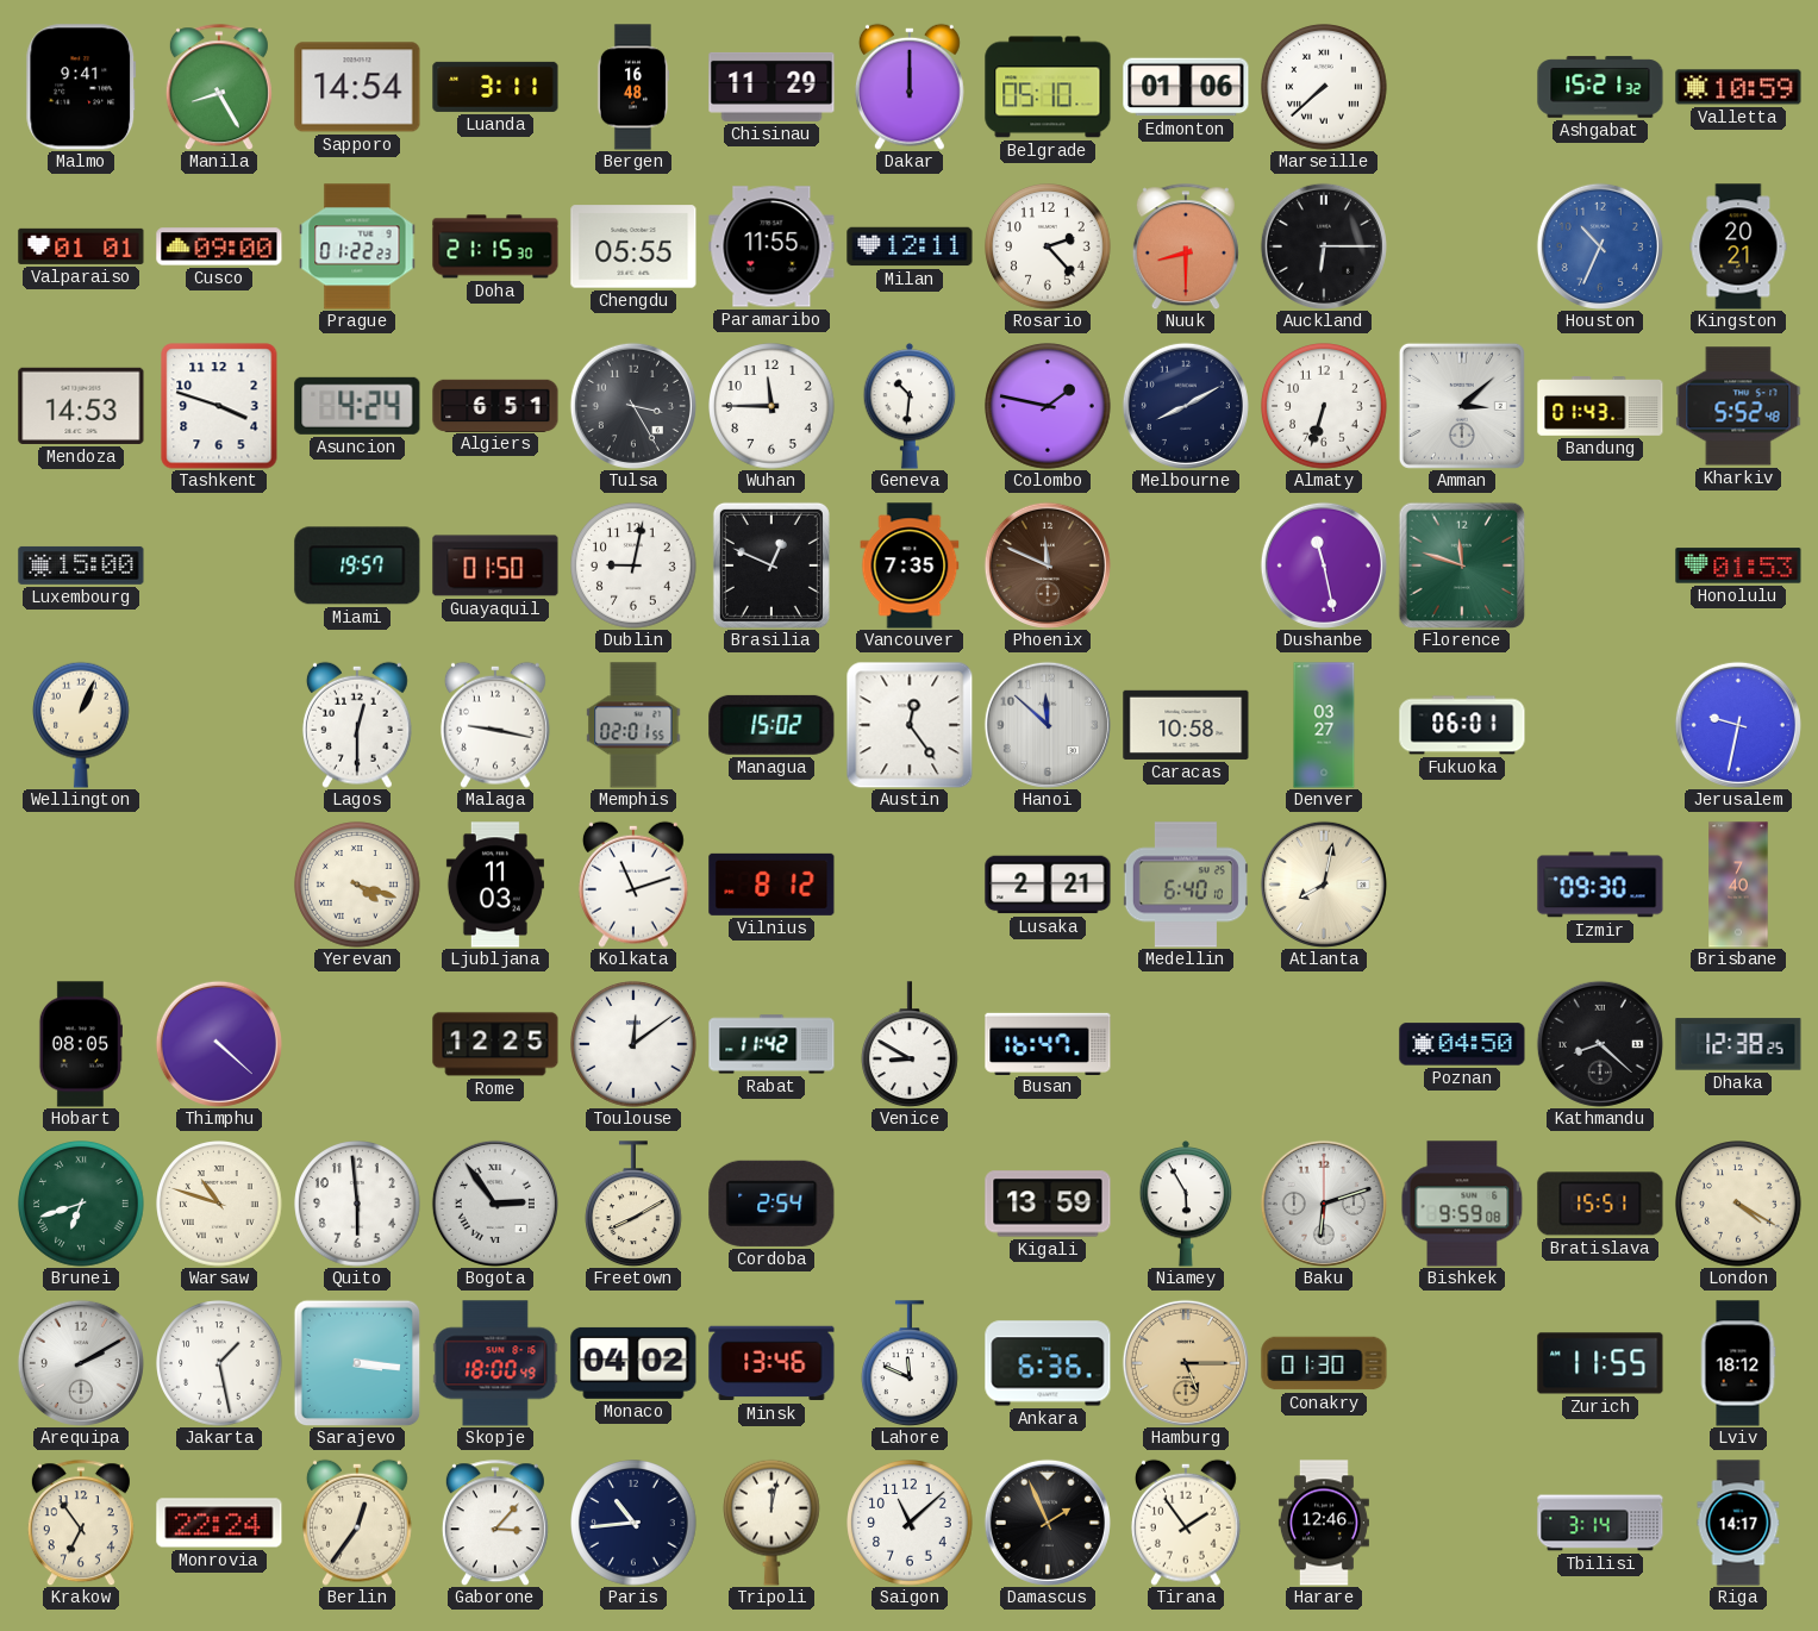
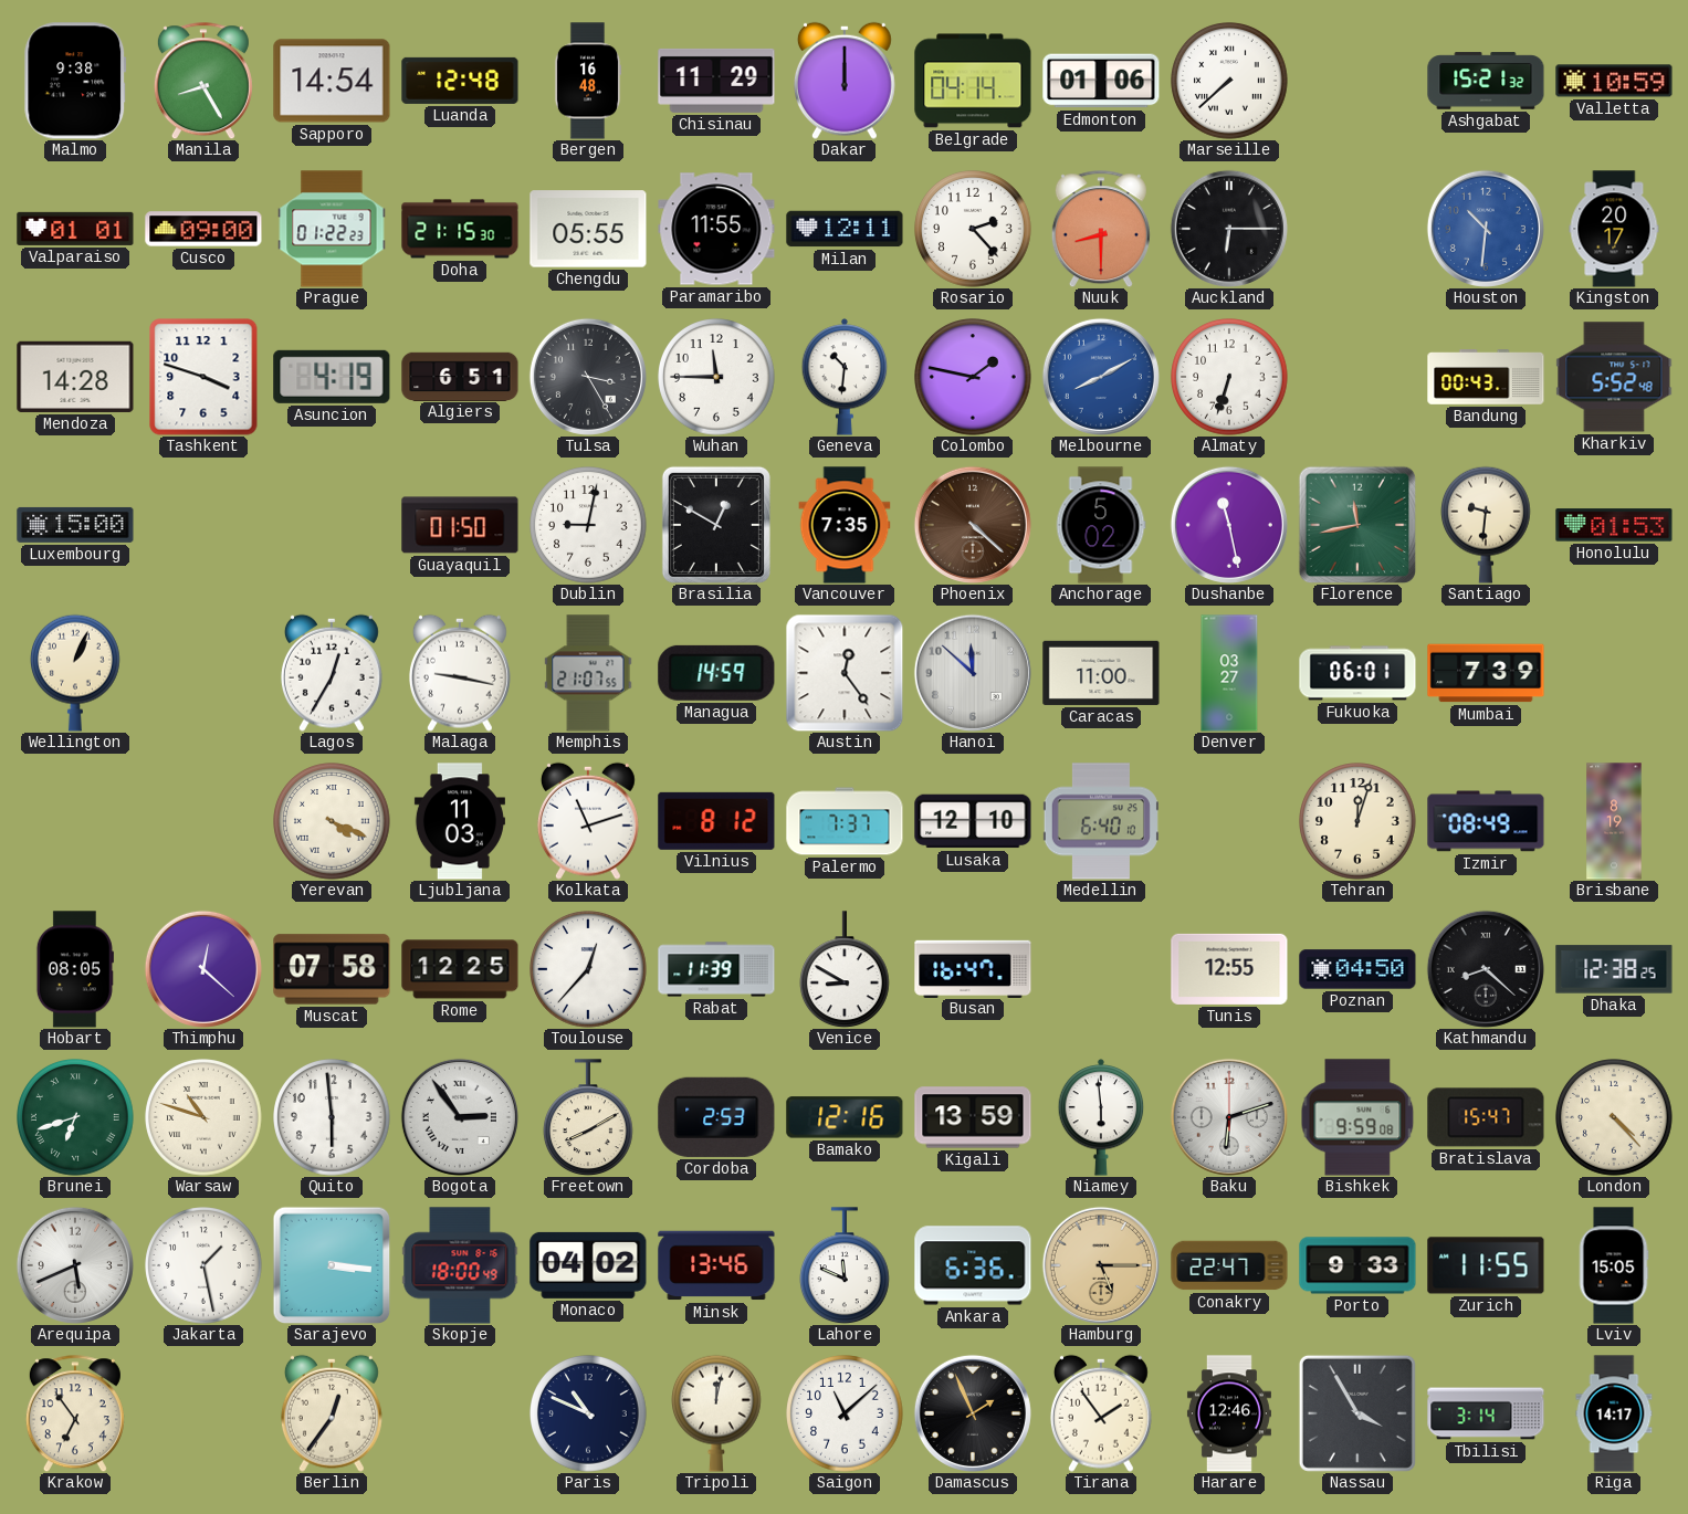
Malmo: 9:41 -> 9:38 (75, 81)
Luanda: 3:11 -> 12:48 (460, 81)
Belgrade: 05:10 -> 04:14 (973, 81)
Houston: 10:34 -> 10:31 (1486, 229)
Kingston: 20:21 -> 20:17 (1614, 229)
Mendoza: 14:53 -> 14:28 (75, 377)
Asuncion: 4:24 -> 4:19 (332, 377)
Melbourne dial: navy -> blue (1101, 377)
Amman: 3:08 -> none (1462, 406)
Bandung: 01:43 -> 00:43 (1486, 377)
Miami: 19:57 -> none (357, 565)
Brasilia: 12:49 -> 12:50 (716, 525)
Phoenix: 11:49 -> 4:22 (973, 525)
Anchorage: none -> 5:02 (1101, 525)
Florence: 11:48 -> 11:43 (1357, 525)
Santiago: none -> 9:31 (1487, 525)
Lagos: 12:30 -> 12:35 (332, 673)
Memphis: 02:01 -> 21:07 (588, 673)
Managua: 15:02 -> 14:59 (716, 673)
Caracas: 10:58 -> 11:00 (1101, 673)
Mumbai: none -> 7:39 (1486, 673)
Jerusalem: 9:32 -> none (1738, 725)
Yerevan: 4:18 -> 4:19 (332, 821)
Palermo: none -> 7:37 (845, 821)
Lusaka: 2:21 -> 12:10 (973, 821)
Atlanta: 8:02 -> none (1324, 885)
Tehran: none -> 12:03 (1357, 821)
Izmir: 09:30 -> 08:49 (1486, 821)
Brisbane: 7:40 -> 8:19 (1614, 821)
Thimphu: 4:22 -> 12:22 (203, 969)
Muscat: none -> 07:58 (332, 969)
Toulouse: 12:09 -> 12:37 (588, 969)
Rabat: 11:42 -> 11:39 (716, 969)
Tunis: none -> 12:55 (1229, 969)
Cordoba: 2:54 -> 2:53 (716, 1117)
Bamako: none -> 12:16 (845, 1117)
Niamey: 5:55 -> 5:59 (1101, 1117)
Bratislava: 15:51 -> 15:47 (1486, 1117)
London: 4:20 -> 4:23 (1614, 1117)
Arequipa: 2:10 -> 5:41 (75, 1265)
Conakry: 01:30 -> 22:47 (1229, 1265)
Porto: none -> 9:33 (1357, 1265)
Lviv: 18:12 -> 15:05 (1614, 1265)
Monrovia: 22:24 -> none (219, 1523)
Gaborone: 3:07 -> none (495, 1523)
Paris: 10:44 -> 10:49 (588, 1413)
Nassau: none -> 3:55 (1357, 1413)
